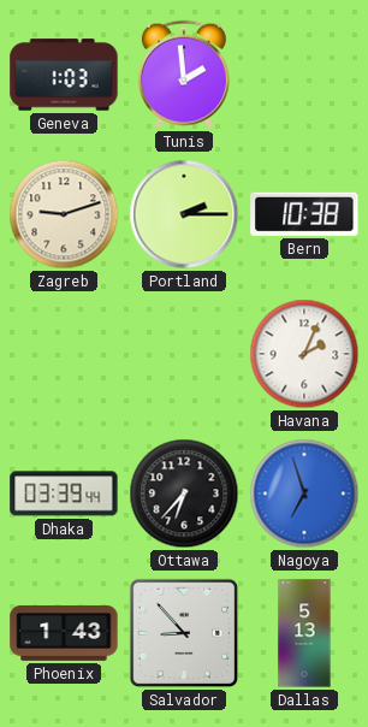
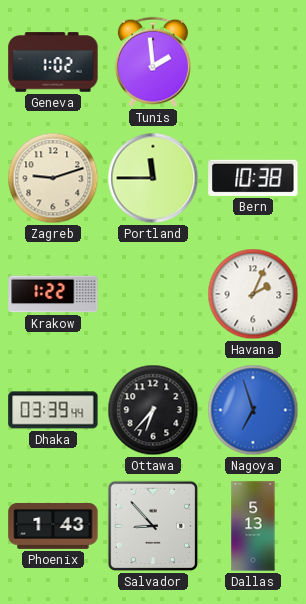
Geneva: 1:03 -> 1:02 (53, 62)
Portland: 2:15 -> 11:45 (153, 178)
Krakow: none -> 1:22 (53, 294)
